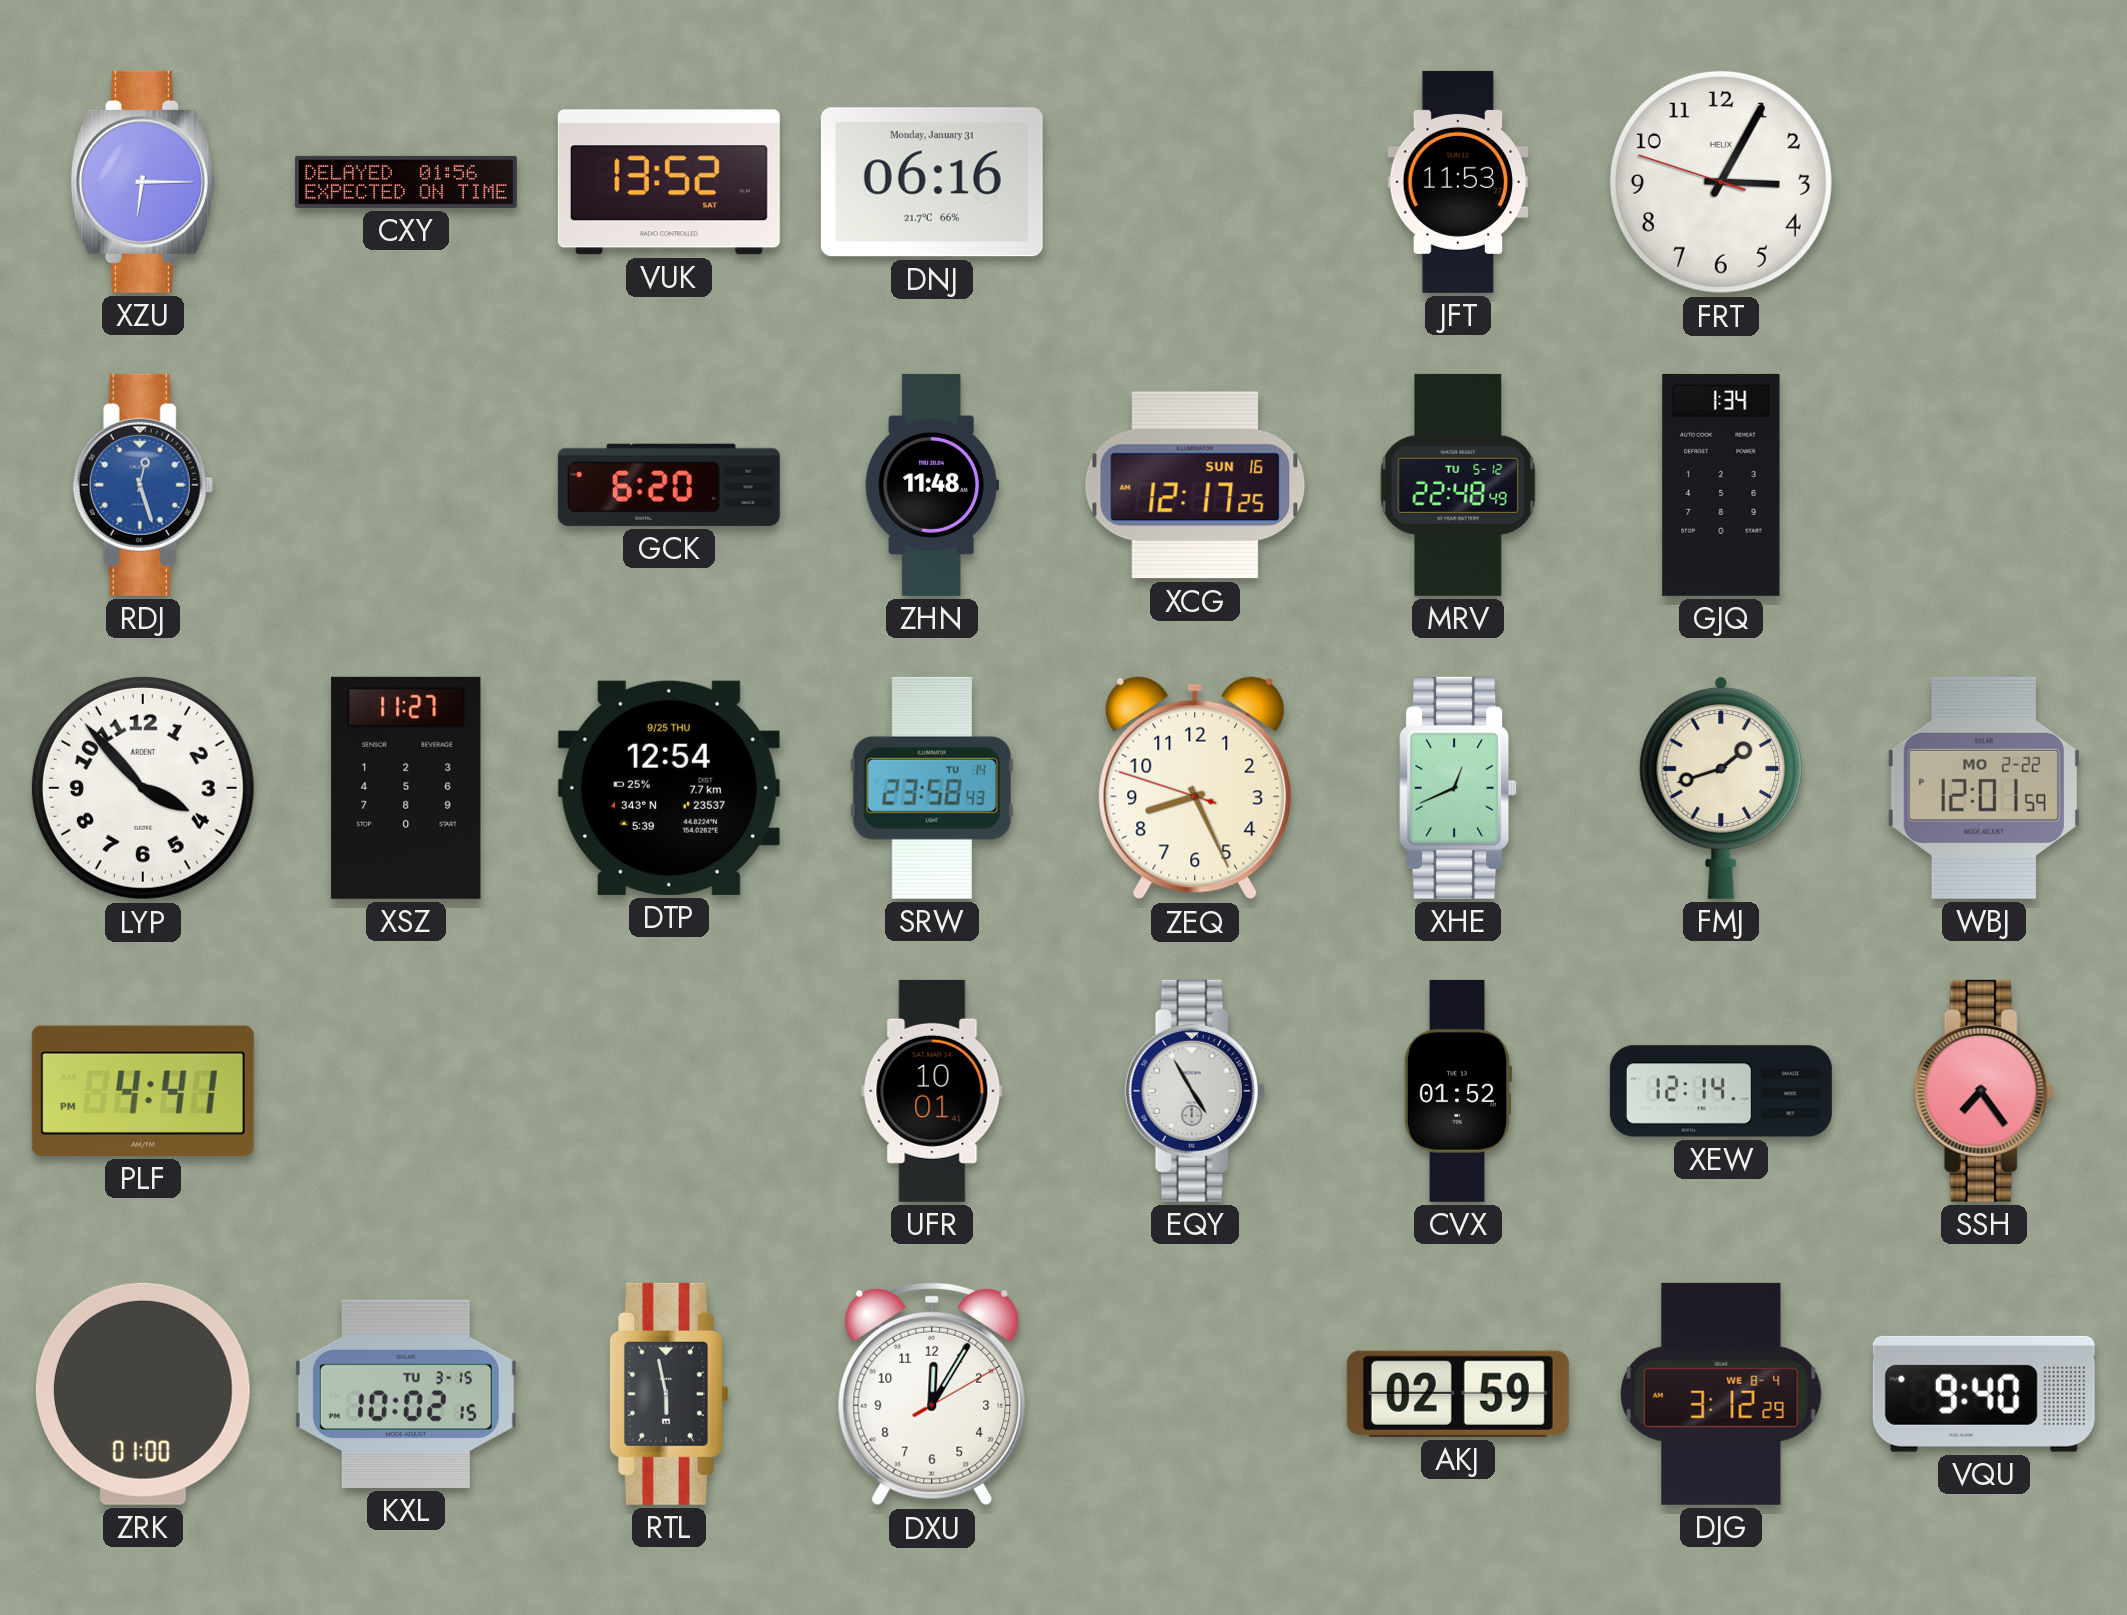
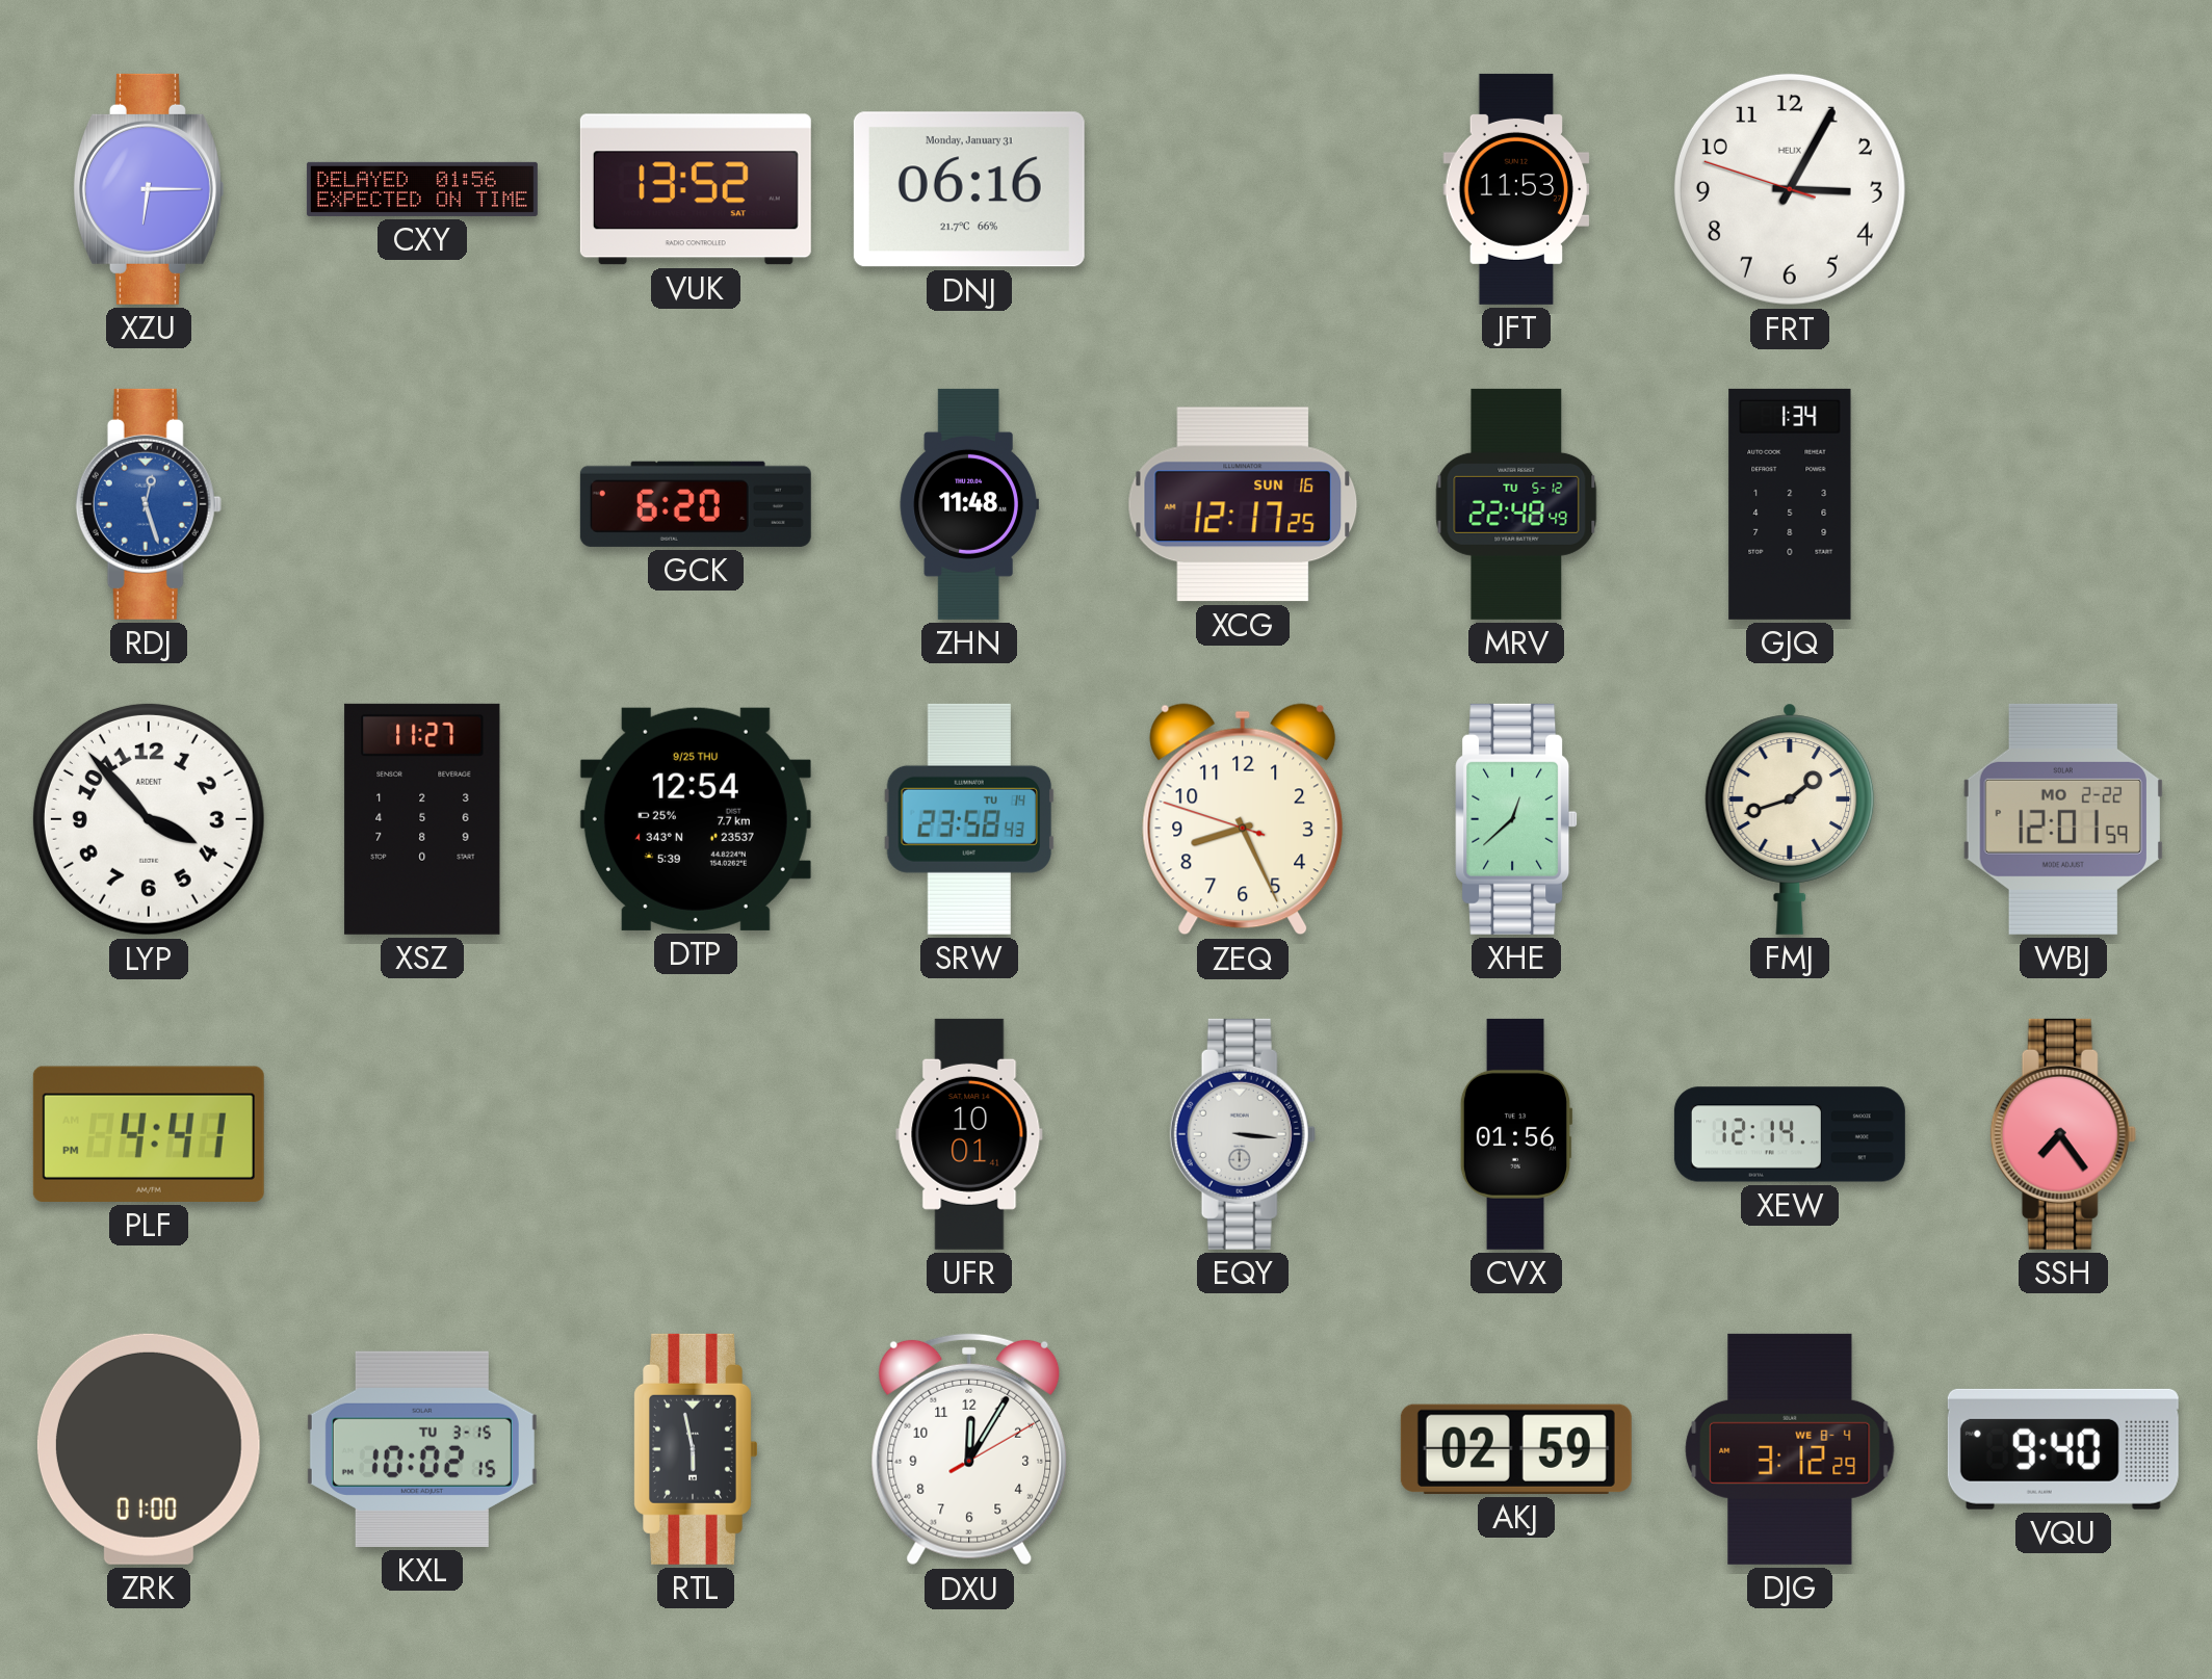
XHE: 12:41 -> 12:38 (1517, 819)
EQY: 4:55 -> 3:16 (1243, 1134)
CVX: 01:52 -> 01:56 (1516, 1134)
